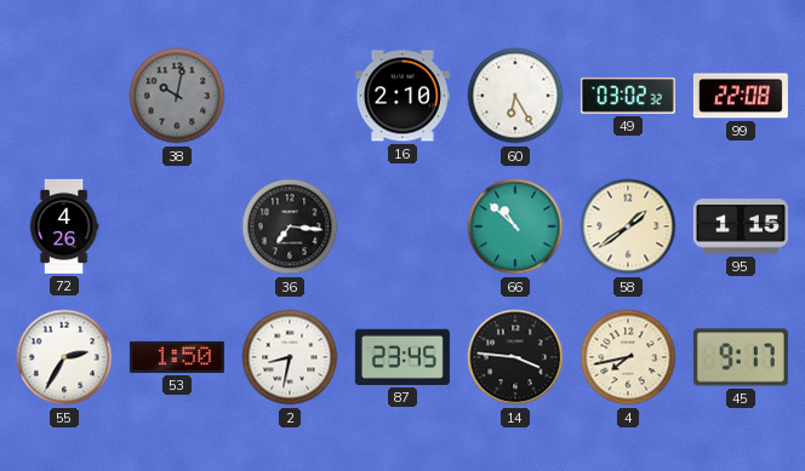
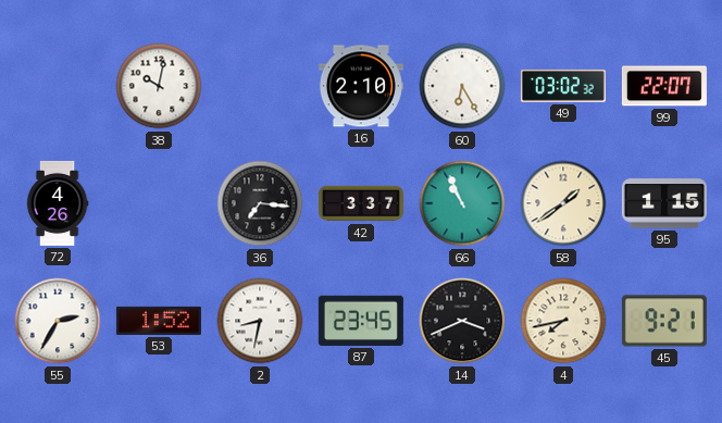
38 dial: grey -> white (159, 86)
99: 22:08 -> 22:07 (664, 86)
42: none -> 3:37 (361, 203)
66: 10:52 -> 10:56 (462, 203)
53: 1:50 -> 1:52 (159, 321)
14: 3:46 -> 3:41 (462, 321)
45: 9:17 -> 9:21 (664, 321)
